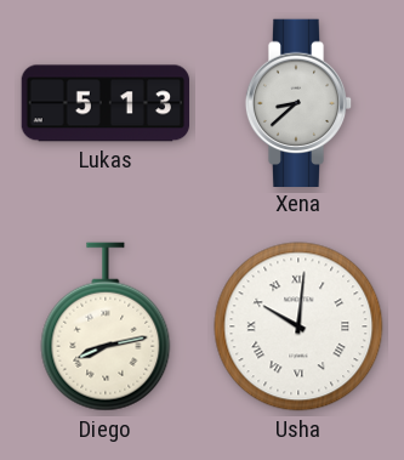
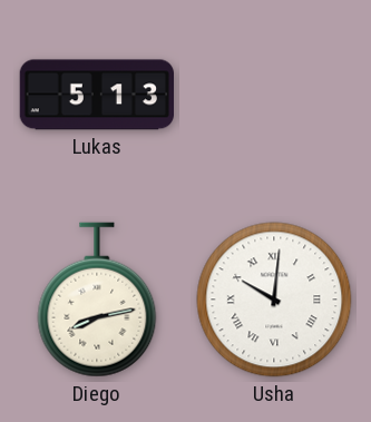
Xena: 8:38 -> none (298, 102)
